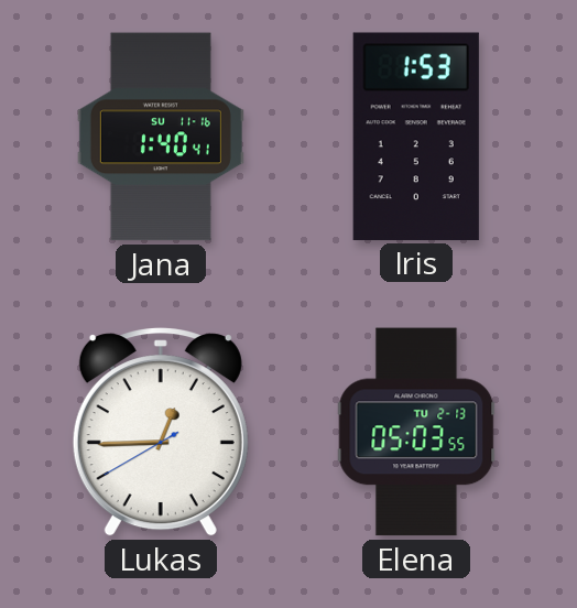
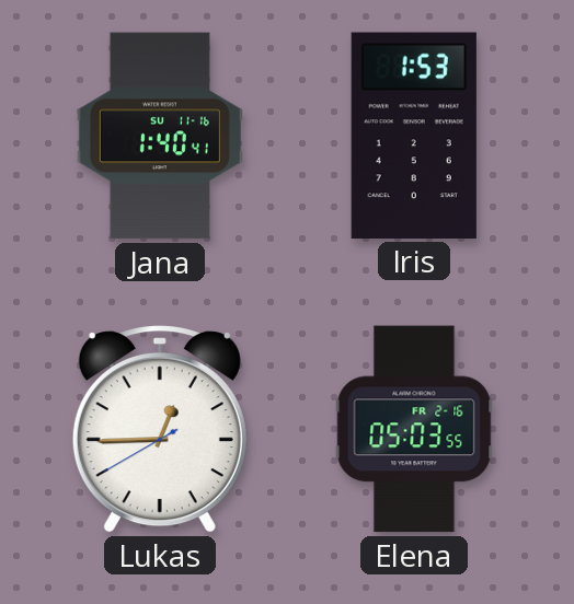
Elena date: TU 2-13 -> FR 2-16 (414, 429)
